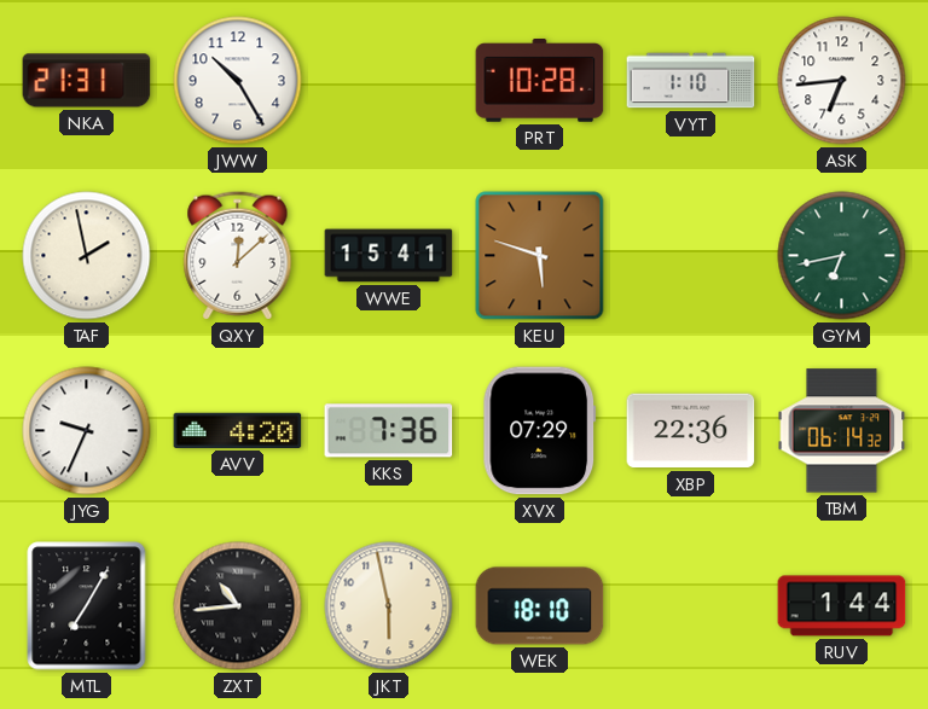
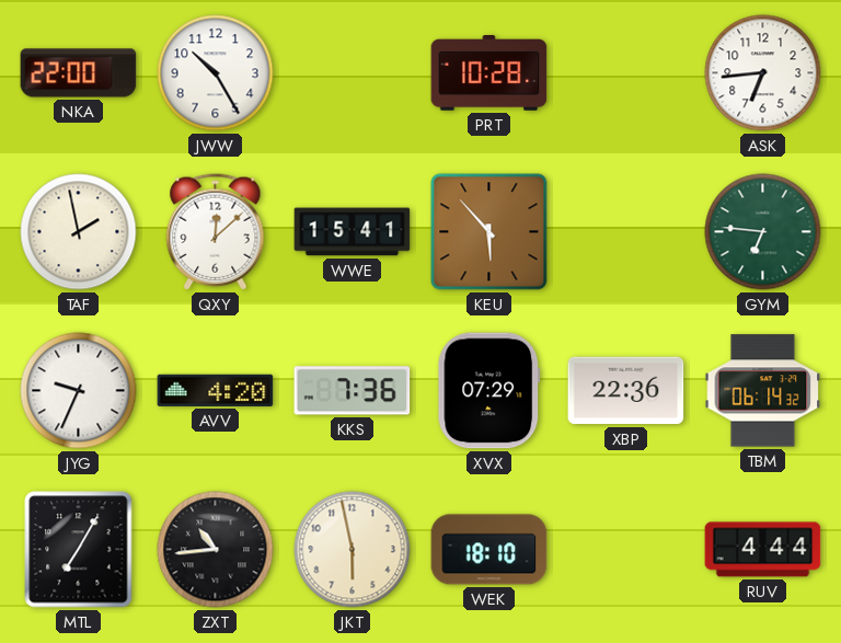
NKA: 21:31 -> 22:00 (79, 73)
VYT: 1:10 -> none (691, 81)
KEU: 5:48 -> 5:53 (489, 232)
GYM: 6:43 -> 6:46 (763, 232)
RUV: 1:44 -> 4:44 (763, 550)
